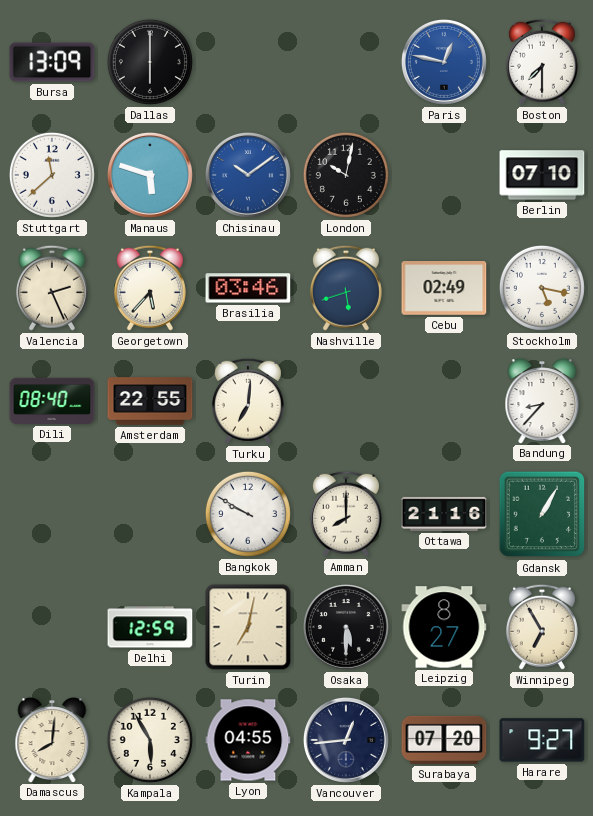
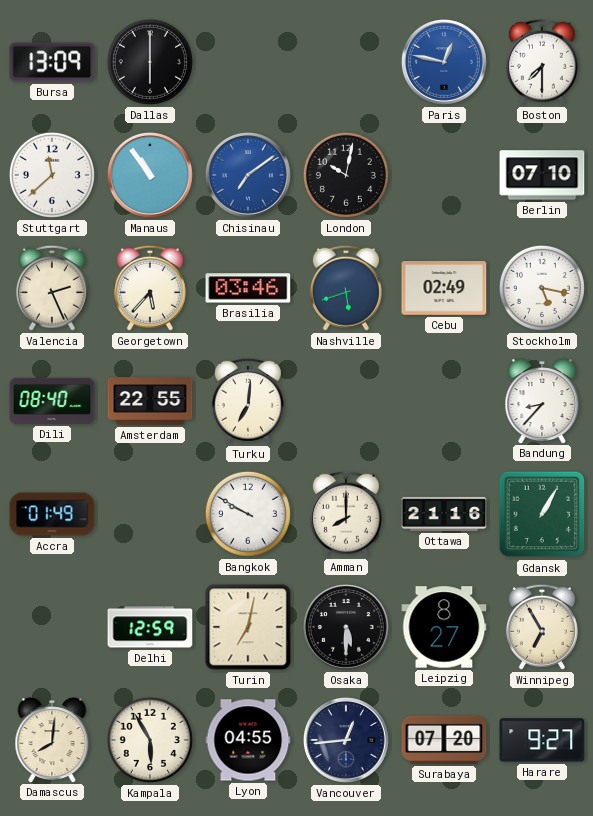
Manaus: 5:48 -> 10:54 (150, 175)
Chisinau: 10:09 -> 7:09 (248, 175)
Accra: none -> 01:49 (52, 514)
